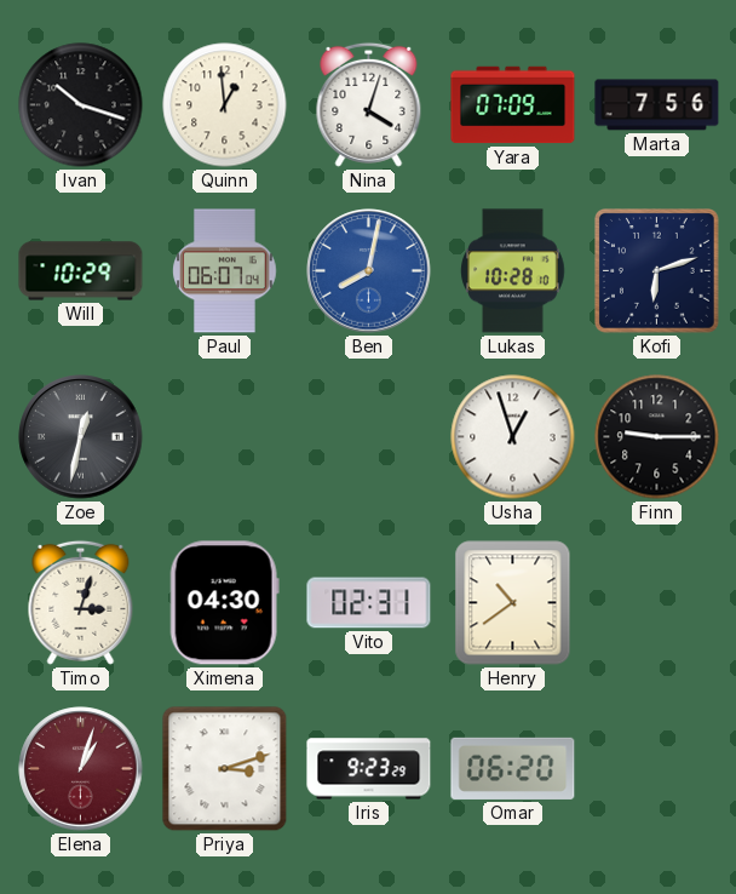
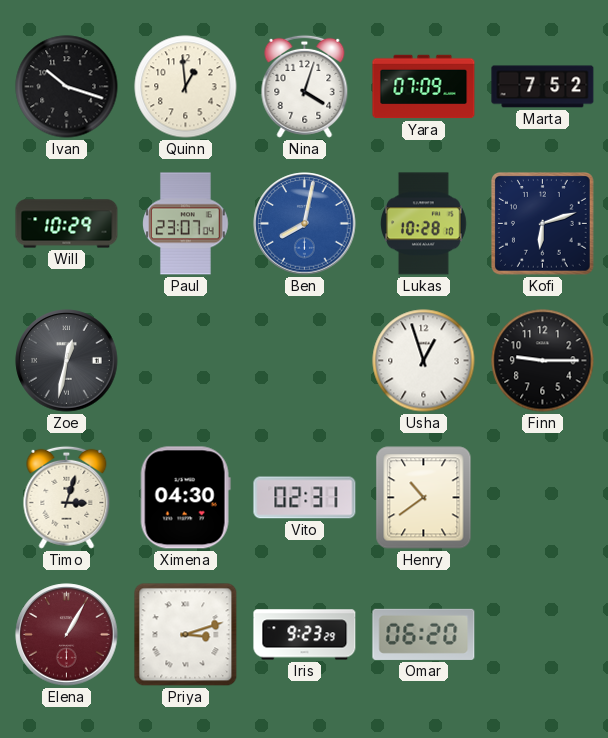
Marta: 7:56 -> 7:52 (543, 87)
Paul: 06:07 -> 23:07 (186, 224)
Elena: 1:03 -> 1:05 (67, 635)
